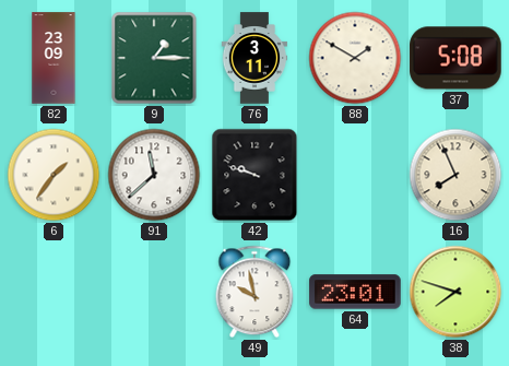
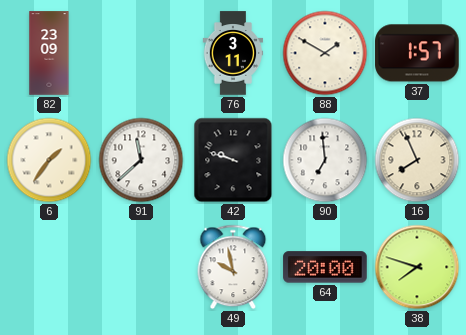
9: 1:15 -> none (154, 58)
37: 5:08 -> 1:57 (417, 53)
90: none -> 6:59 (325, 160)
64: 23:01 -> 20:00 (325, 267)
